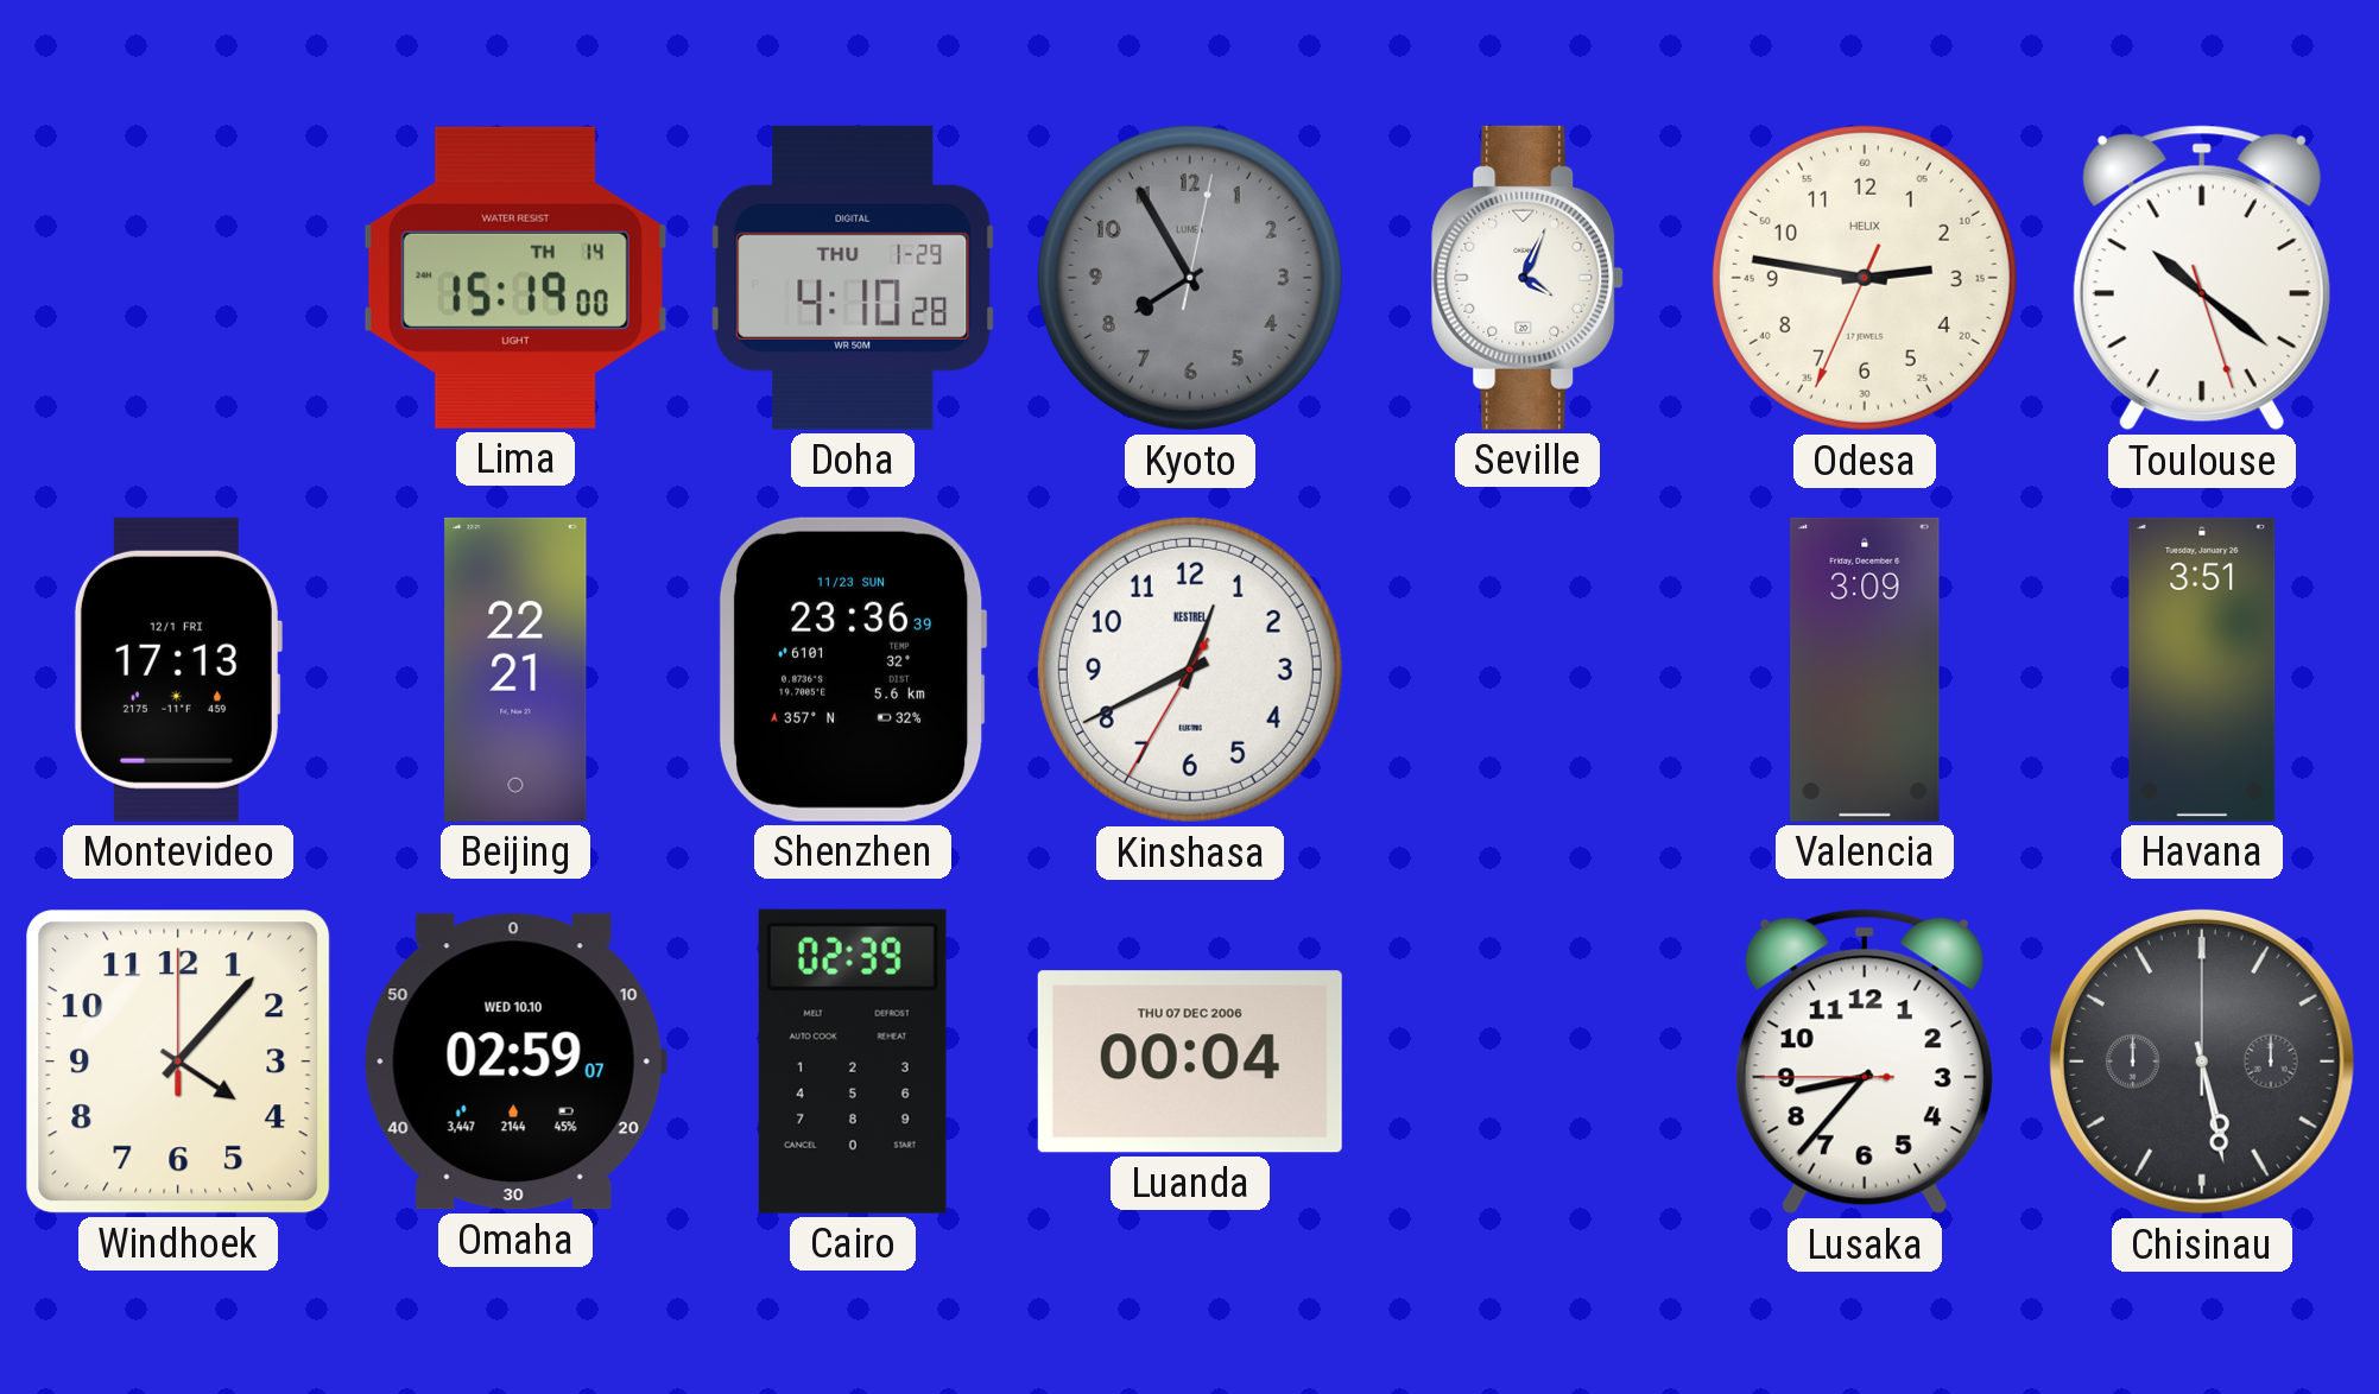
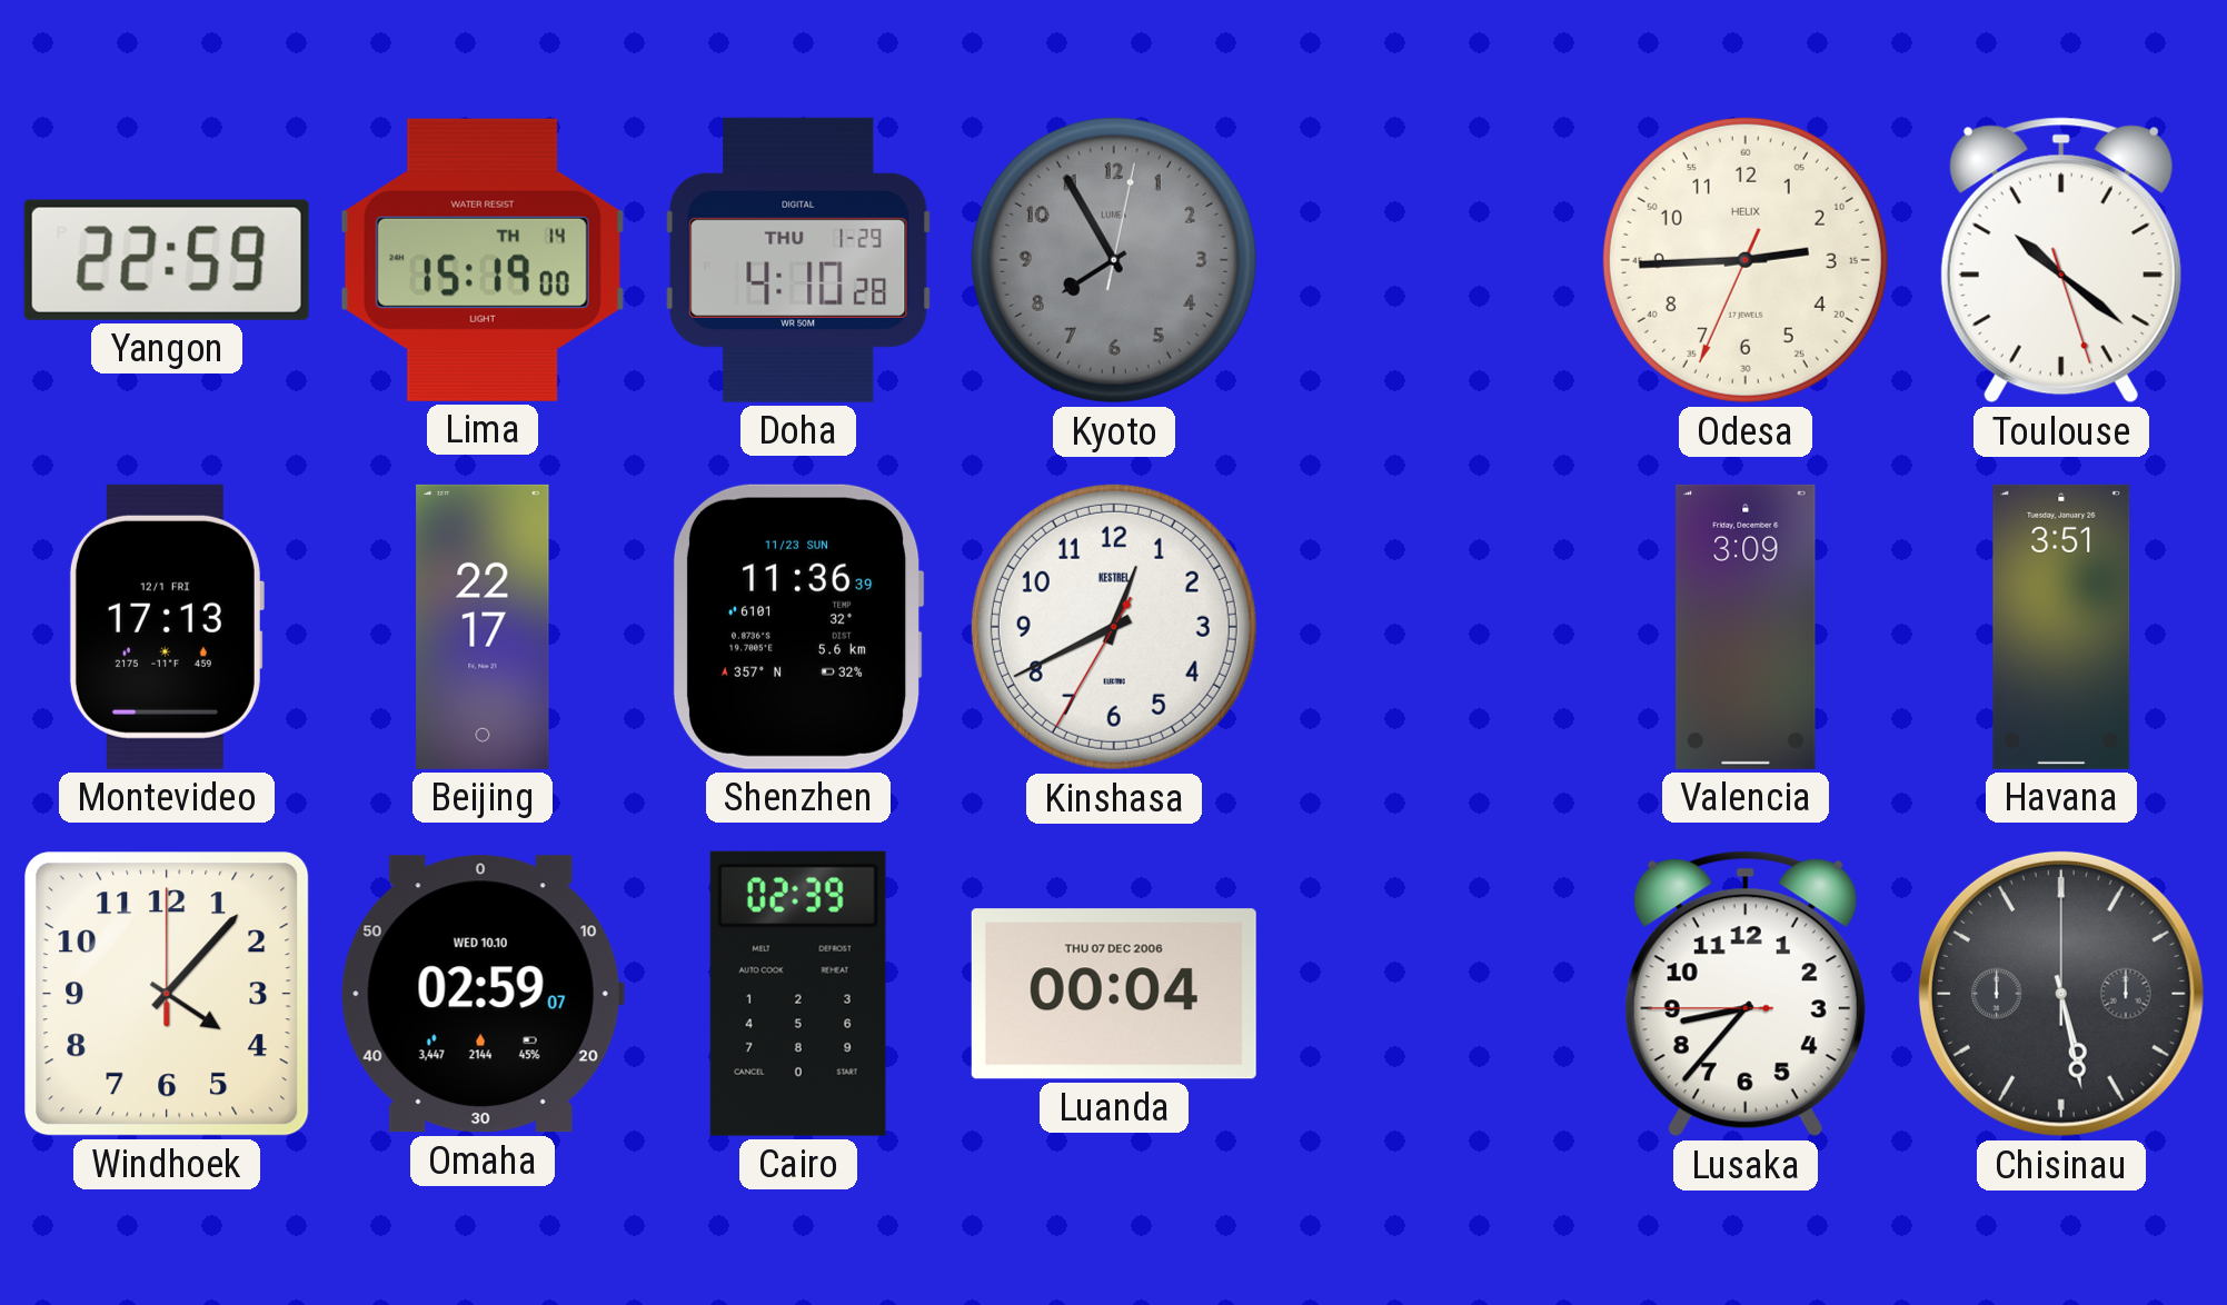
Yangon: none -> 22:59 (167, 260)
Seville: 4:04 -> none (1527, 278)
Odesa: 2:46 -> 2:44 (1746, 260)
Beijing: 22:21 -> 22:17 (483, 627)
Shenzhen: 23:36 -> 11:36 (798, 627)
